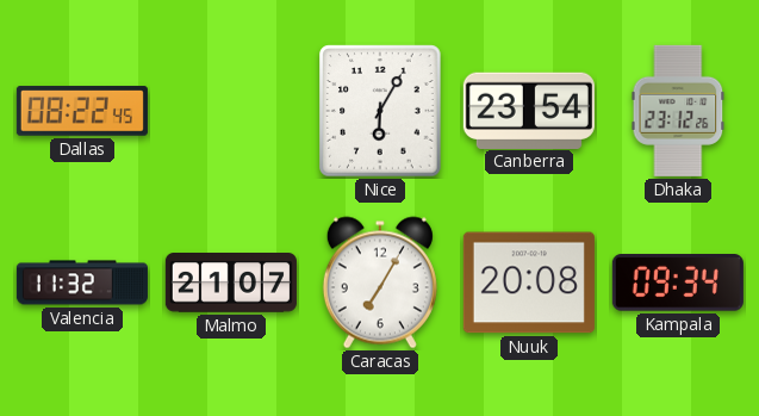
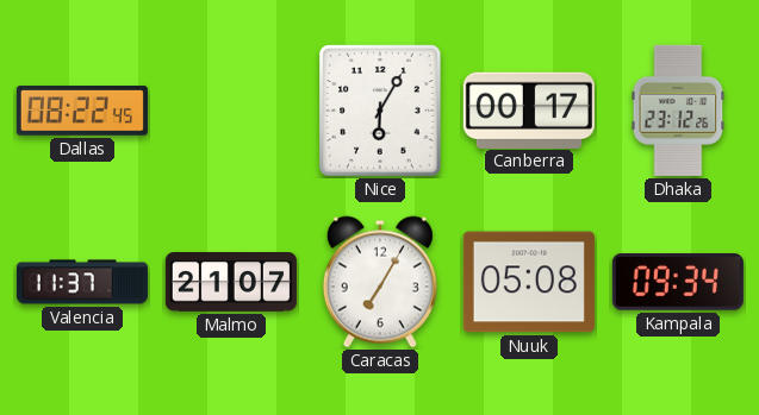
Canberra: 23:54 -> 00:17 (529, 109)
Valencia: 11:32 -> 11:37 (82, 282)
Nuuk: 20:08 -> 05:08 (529, 282)
